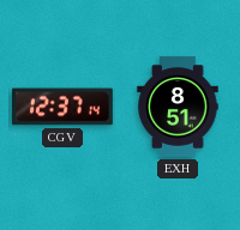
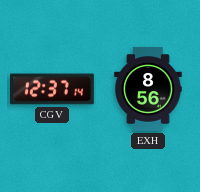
EXH: 8:51 -> 8:56 (148, 89)
